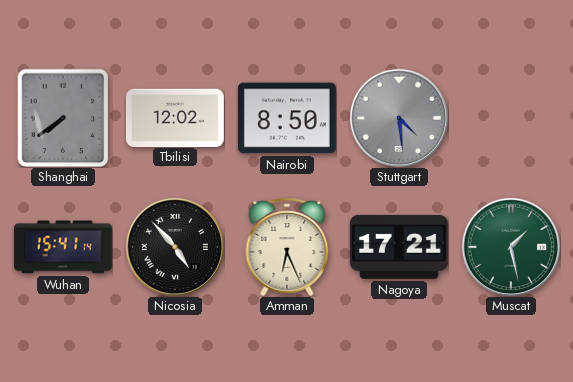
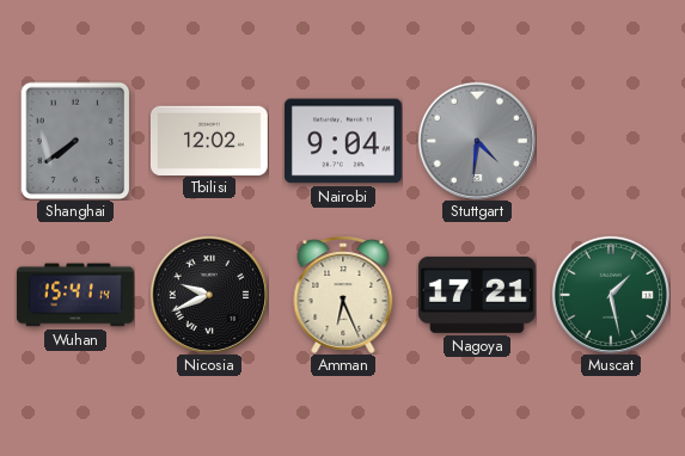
Nairobi: 8:50 -> 9:04 (343, 141)
Stuttgart: 4:29 -> 4:31 (477, 141)
Nicosia: 4:53 -> 9:41 (209, 295)
